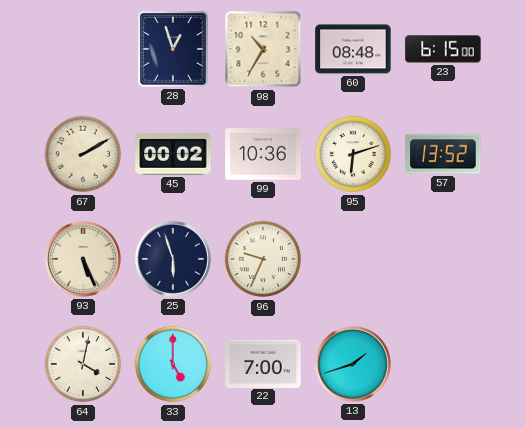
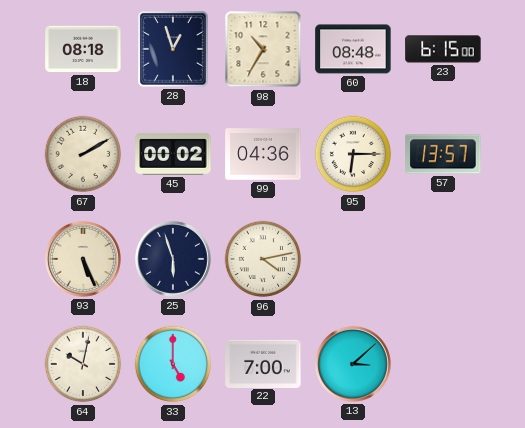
18: none -> 08:18 (83, 49)
99: 10:36 -> 04:36 (263, 154)
95: 6:12 -> 6:15 (353, 154)
57: 13:52 -> 13:57 (443, 154)
96: 9:34 -> 4:13 (263, 259)
64: 4:02 -> 10:02 (83, 364)
13: 1:42 -> 3:08 (353, 364)
